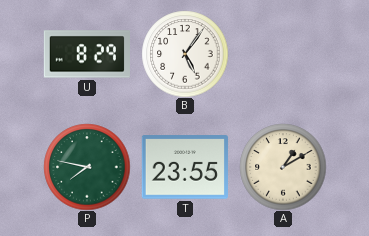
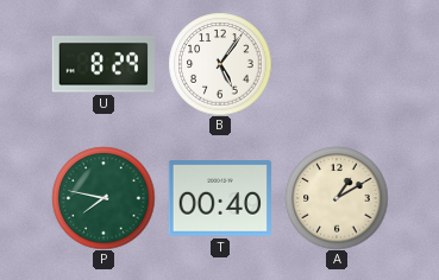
T: 23:55 -> 00:40 (220, 198)
